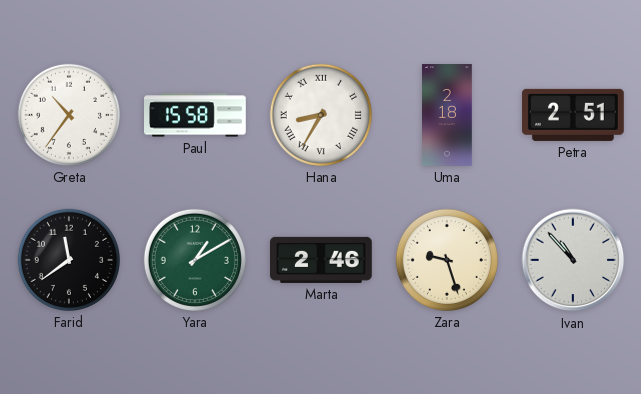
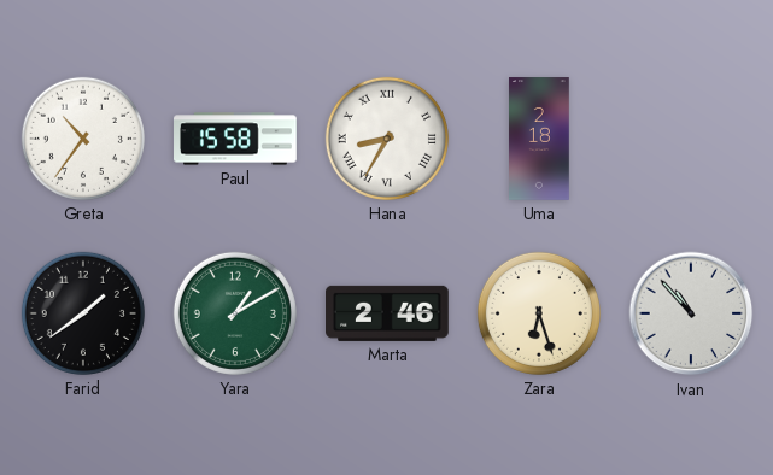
Petra: 2:51 -> none (574, 115)
Farid: 11:39 -> 1:39 (83, 313)
Zara: 9:27 -> 6:27 (539, 313)
